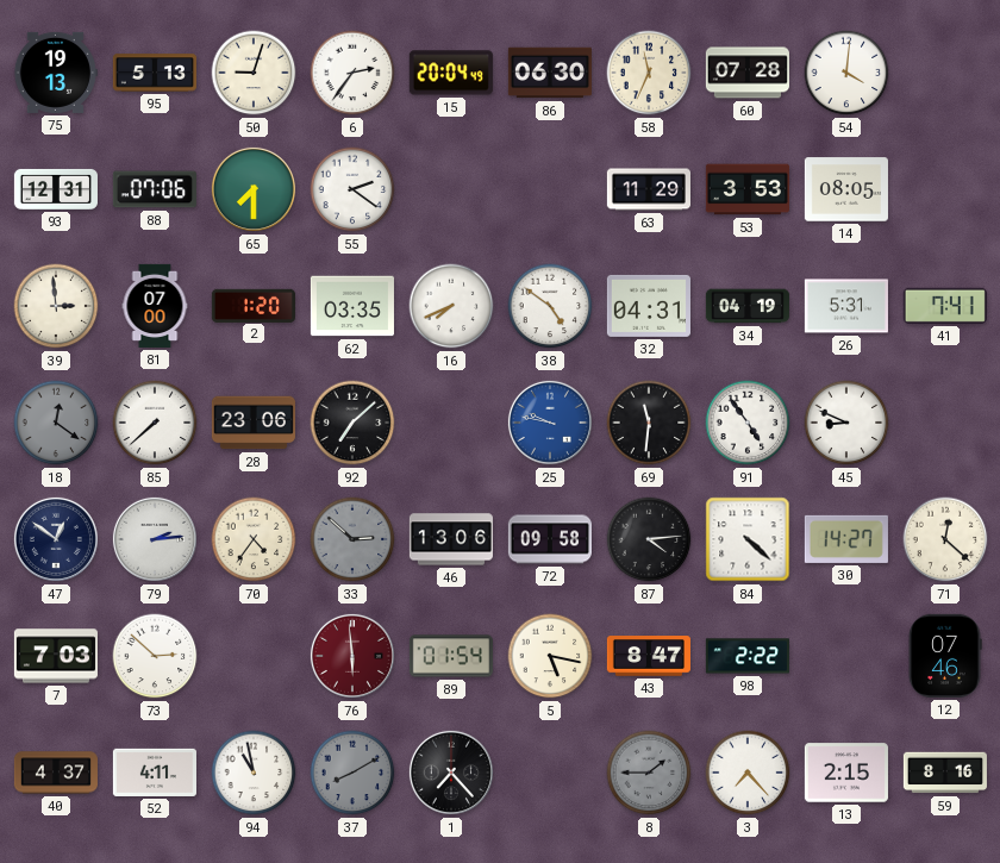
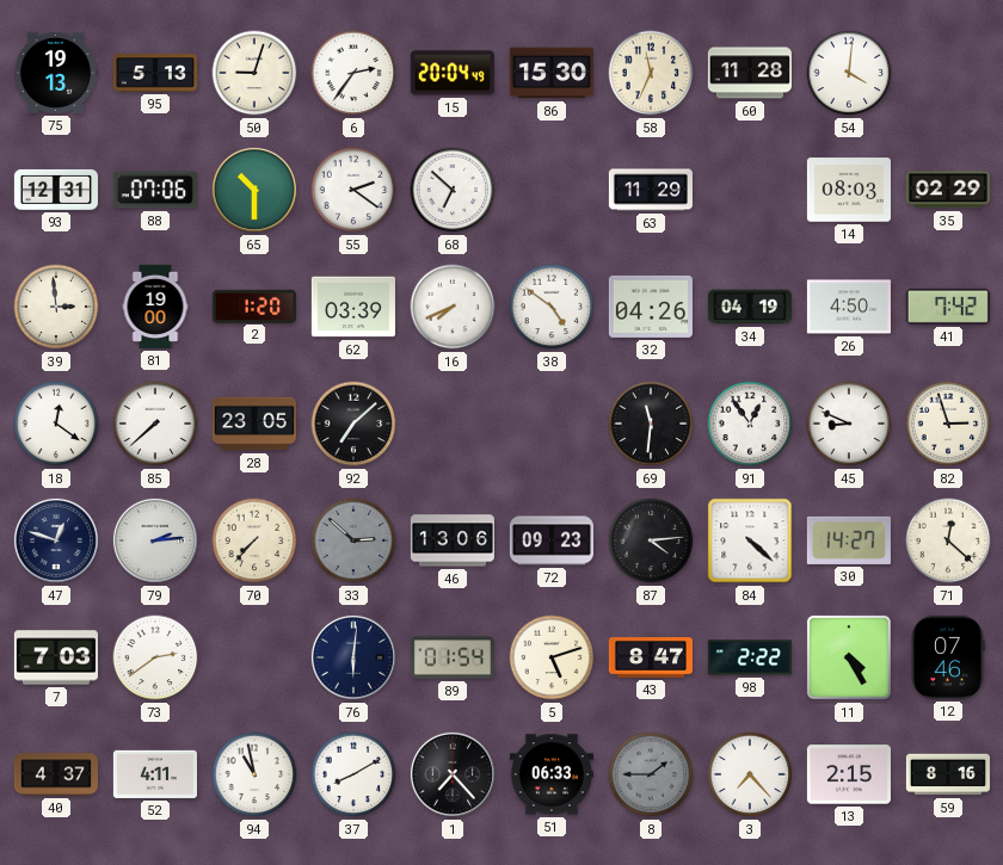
86: 06:30 -> 15:30 (552, 73)
60: 07:28 -> 11:28 (750, 73)
65: 7:30 -> 10:30 (254, 190)
68: none -> 6:52 (453, 190)
53: 3:53 -> none (748, 189)
14: 08:05 -> 08:03 (849, 190)
35: none -> 02:29 (948, 190)
81: 07:00 -> 19:00 (155, 307)
62: 03:35 -> 03:39 (353, 307)
32: 04:31 -> 04:26 (651, 307)
26: 5:31 -> 4:50 (849, 307)
41: 7:41 -> 7:42 (948, 307)
18 dial: grey -> white (56, 424)
28: 23:06 -> 23:05 (254, 424)
25: 9:47 -> none (550, 423)
91: 4:54 -> 12:54 (750, 424)
82: none -> 2:57 (948, 424)
47: 12:51 -> 12:48 (56, 540)
70: 4:36 -> 7:37 (254, 540)
72: 09:58 -> 09:23 (552, 540)
73: 2:52 -> 2:39 (155, 657)
76: 5:59 -> 6:01 (353, 657)
76 dial: burgundy -> navy (353, 657)
5: 5:17 -> 5:12 (552, 657)
11: none -> 4:25 (849, 657)
37 dial: grey -> white (353, 774)
51: none -> 06:33 (552, 774)
